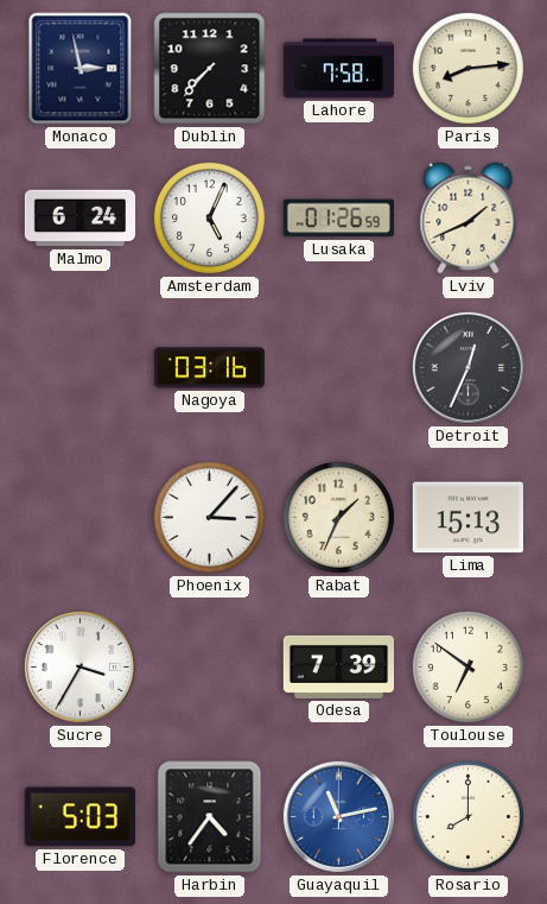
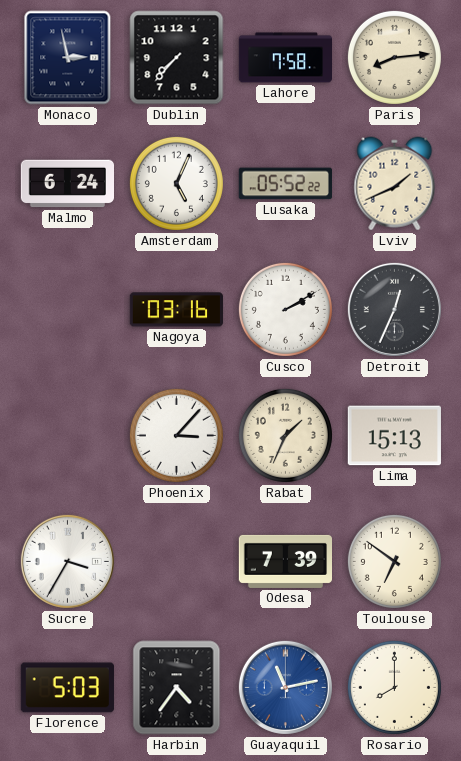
Lusaka: 01:26 -> 05:52 (285, 184)
Cusco: none -> 2:10 (285, 309)
